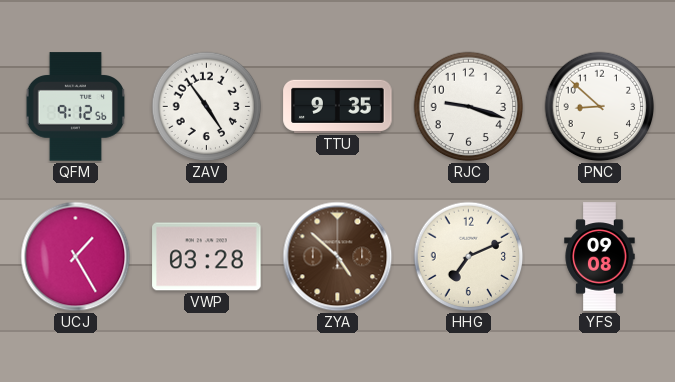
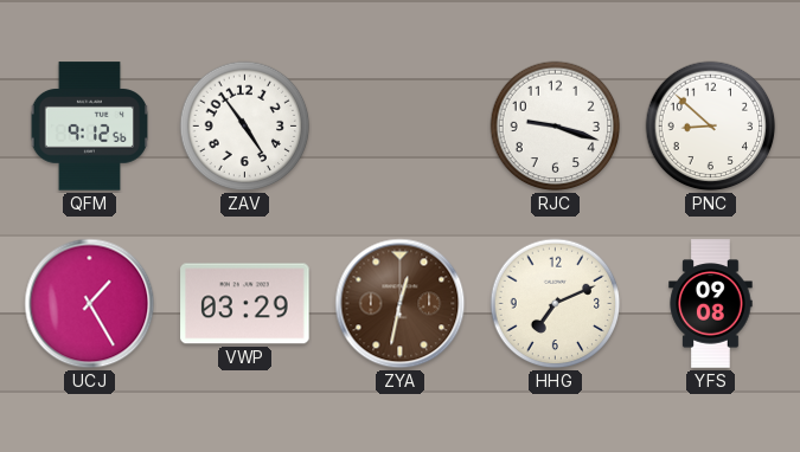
TTU: 9:35 -> none (338, 106)
VWP: 03:28 -> 03:29 (245, 304)
ZYA: 4:52 -> 12:32 (401, 304)
